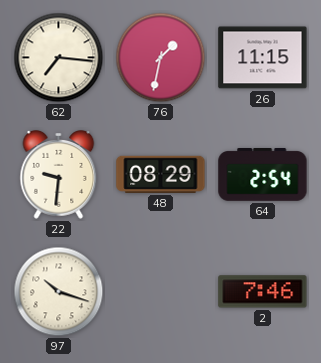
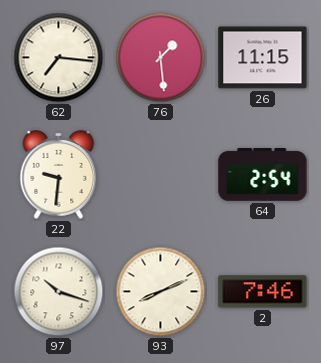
76: 1:32 -> 1:29 (161, 58)
48: 08:29 -> none (161, 174)
93: none -> 8:11 (161, 292)
